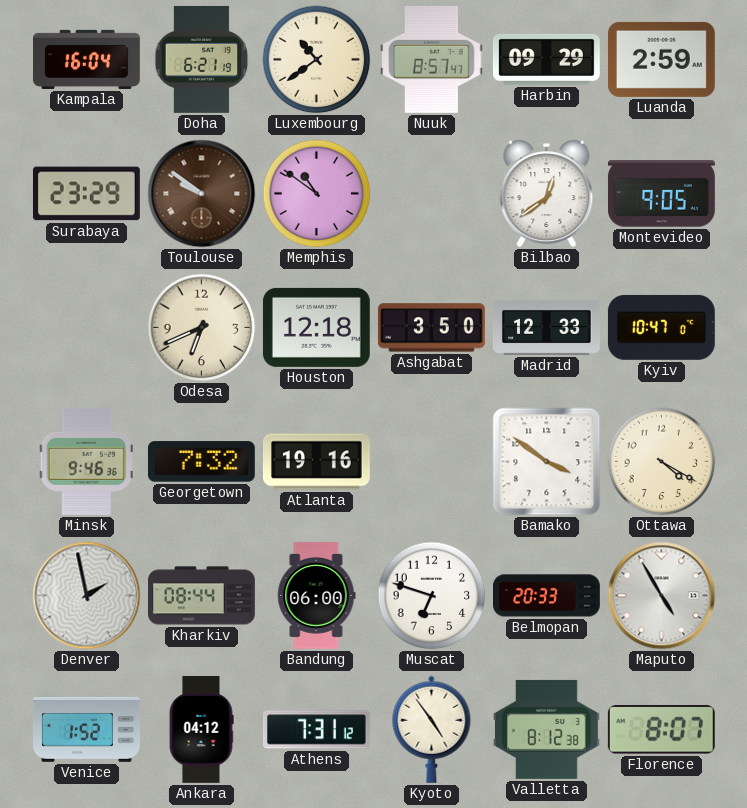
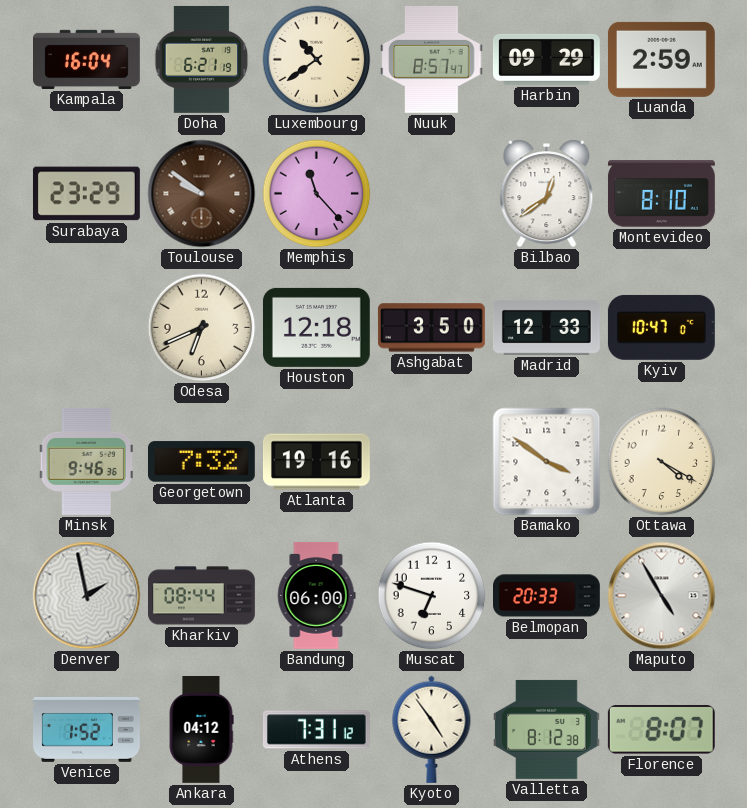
Memphis: 10:51 -> 11:23 (317, 194)
Montevideo: 9:05 -> 8:10 (661, 194)
